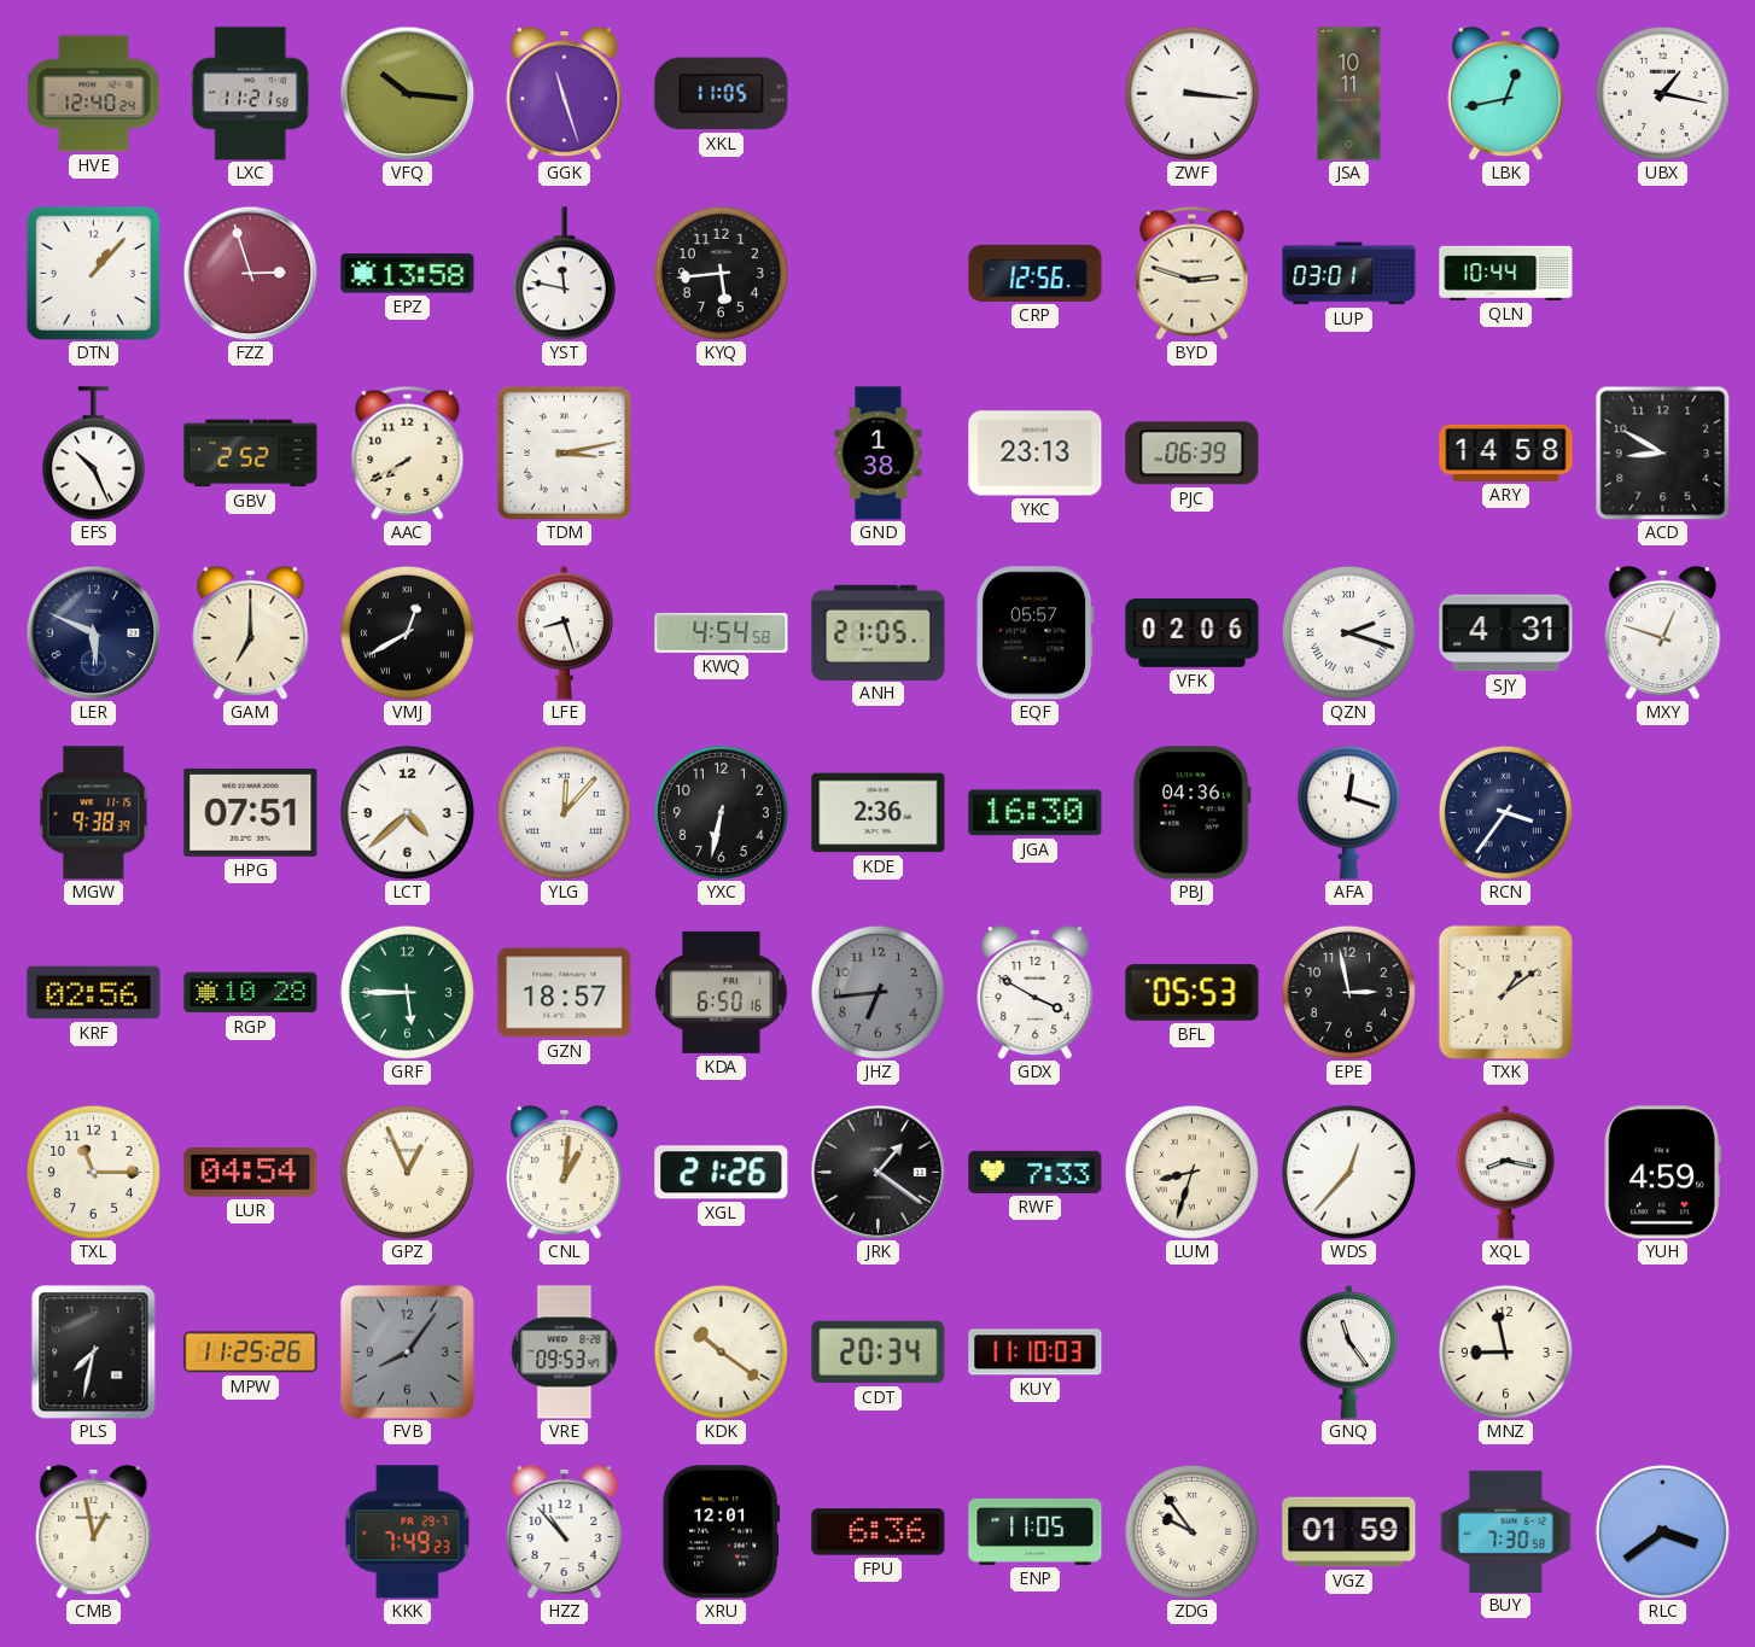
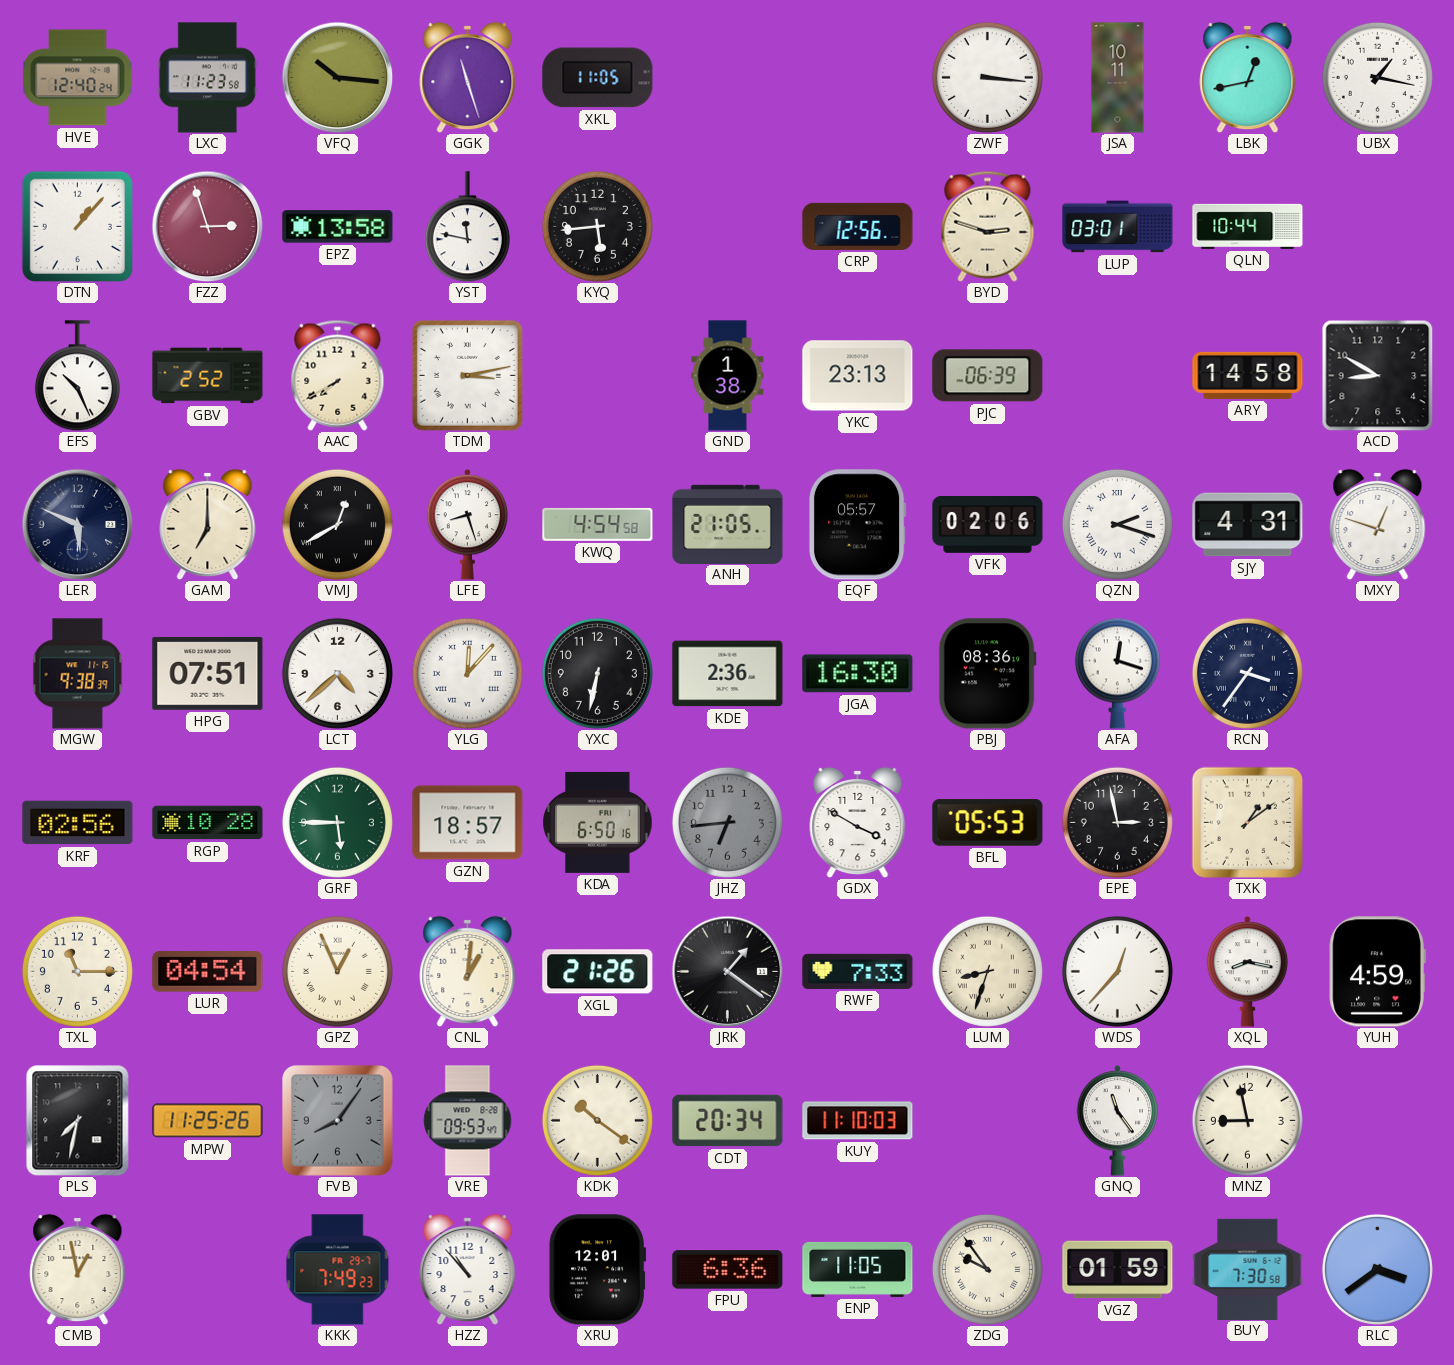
LXC: 11:21 -> 11:23 (207, 78)
PBJ: 04:36 -> 08:36 (987, 674)
